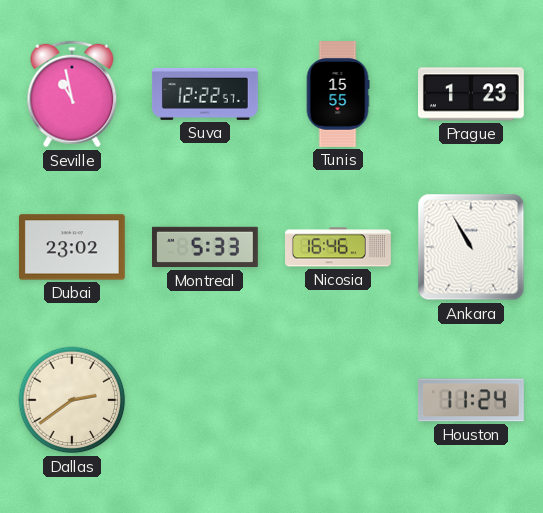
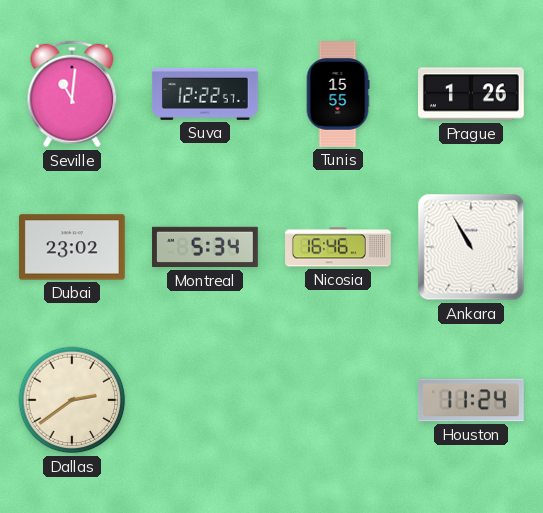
Seville: 10:58 -> 11:01 (72, 94)
Prague: 1:23 -> 1:26 (472, 94)
Montreal: 5:33 -> 5:34 (206, 247)
